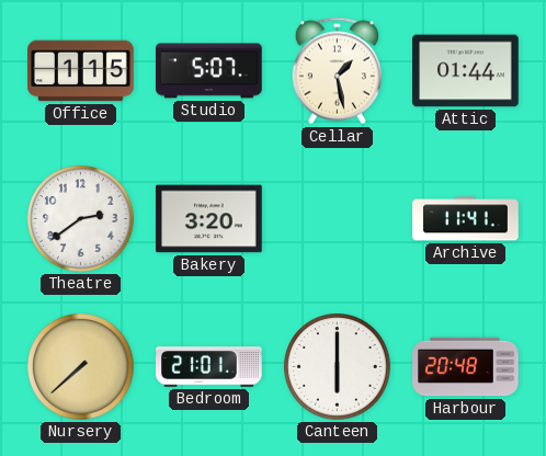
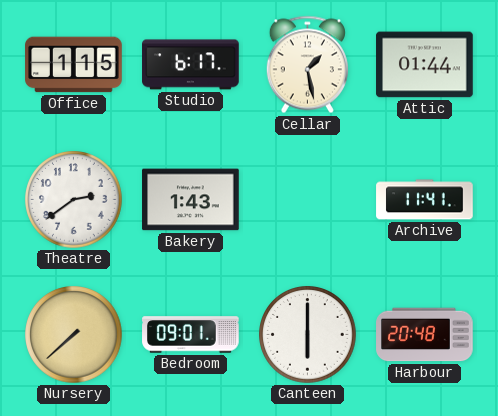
Studio: 5:07 -> 6:17 (191, 65)
Bakery: 3:20 -> 1:43 (191, 200)
Bedroom: 21:01 -> 09:01 (191, 335)
